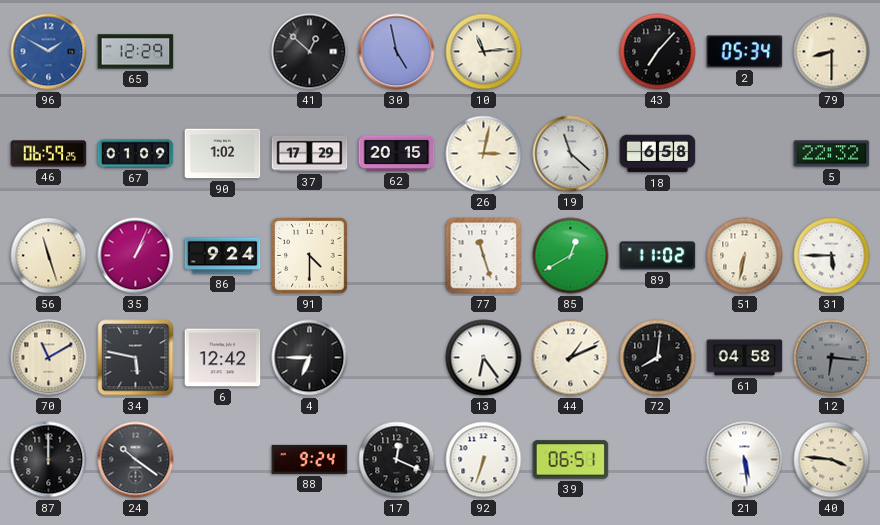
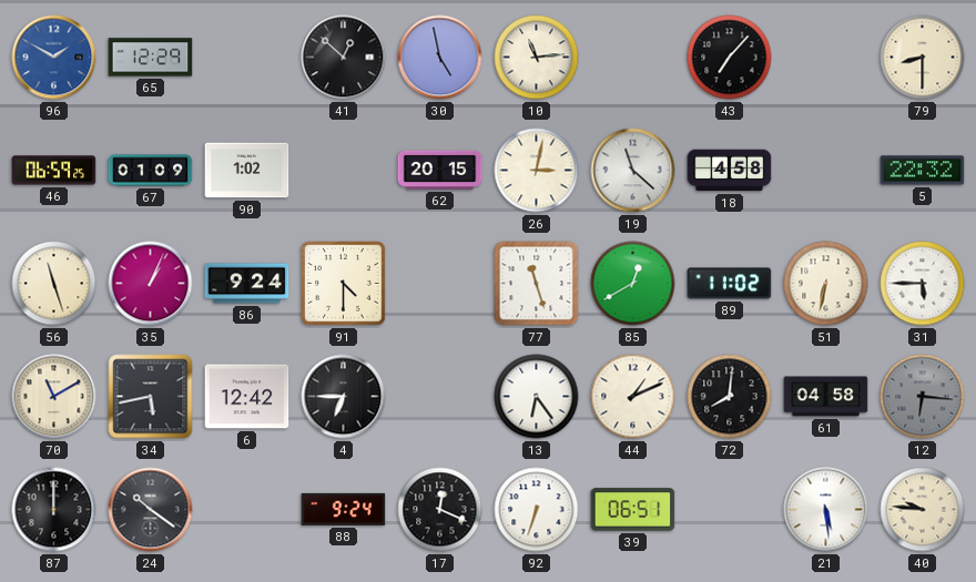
2: 05:34 -> none (745, 52)
37: 17:29 -> none (310, 154)
18: 6:58 -> 4:58 (730, 171)
34: 5:47 -> 5:43 (151, 397)
40: 3:46 -> 9:46 (923, 510)
